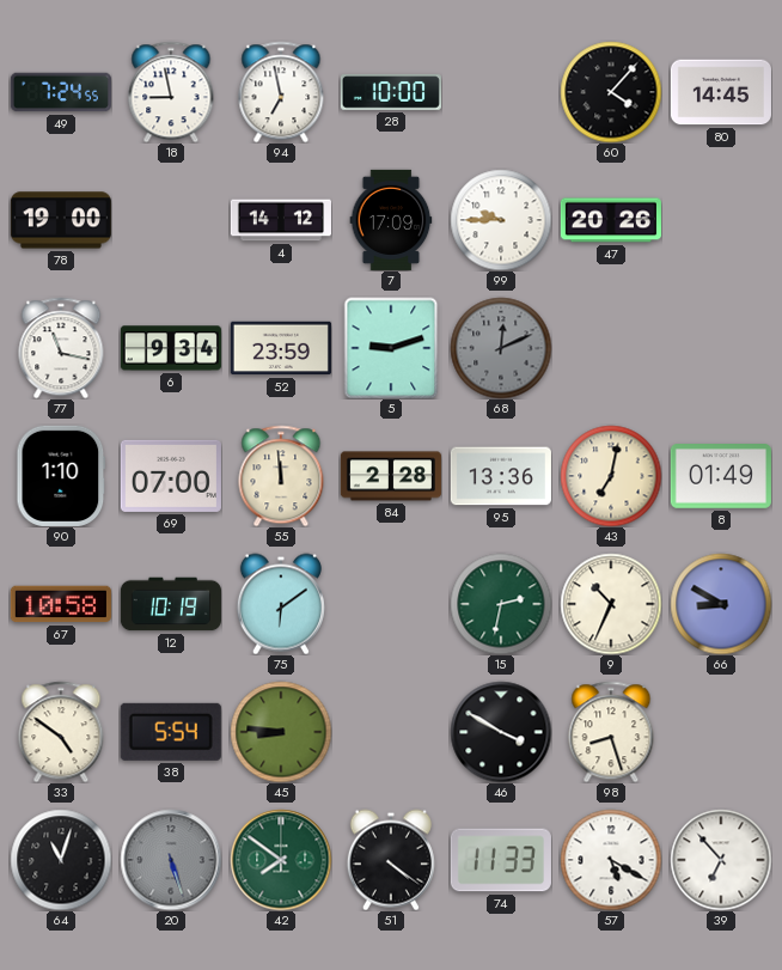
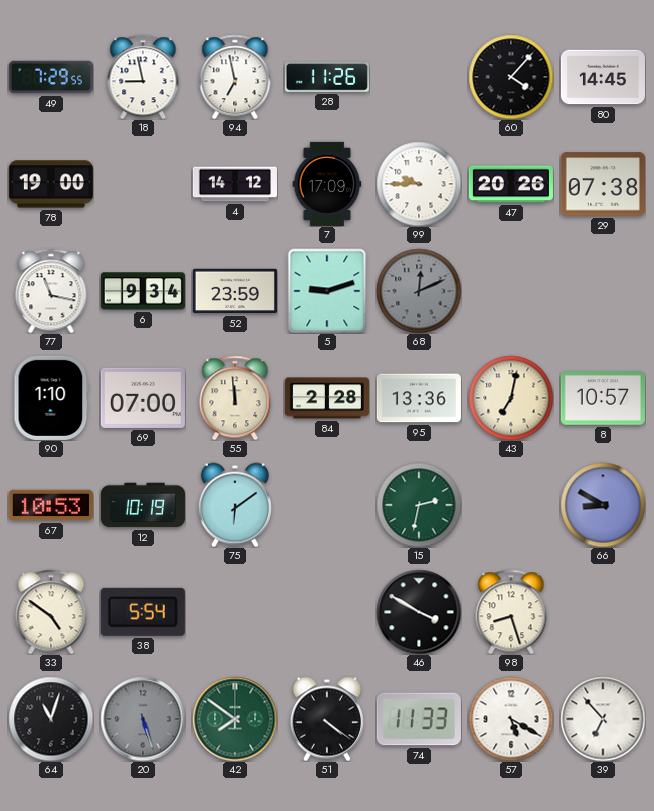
49: 7:24 -> 7:29 (51, 77)
28: 10:00 -> 11:26 (327, 77)
29: none -> 07:38 (603, 184)
8: 01:49 -> 10:57 (603, 399)
67: 10:58 -> 10:53 (51, 505)
9: 10:34 -> none (611, 604)
45: 8:46 -> none (281, 732)
